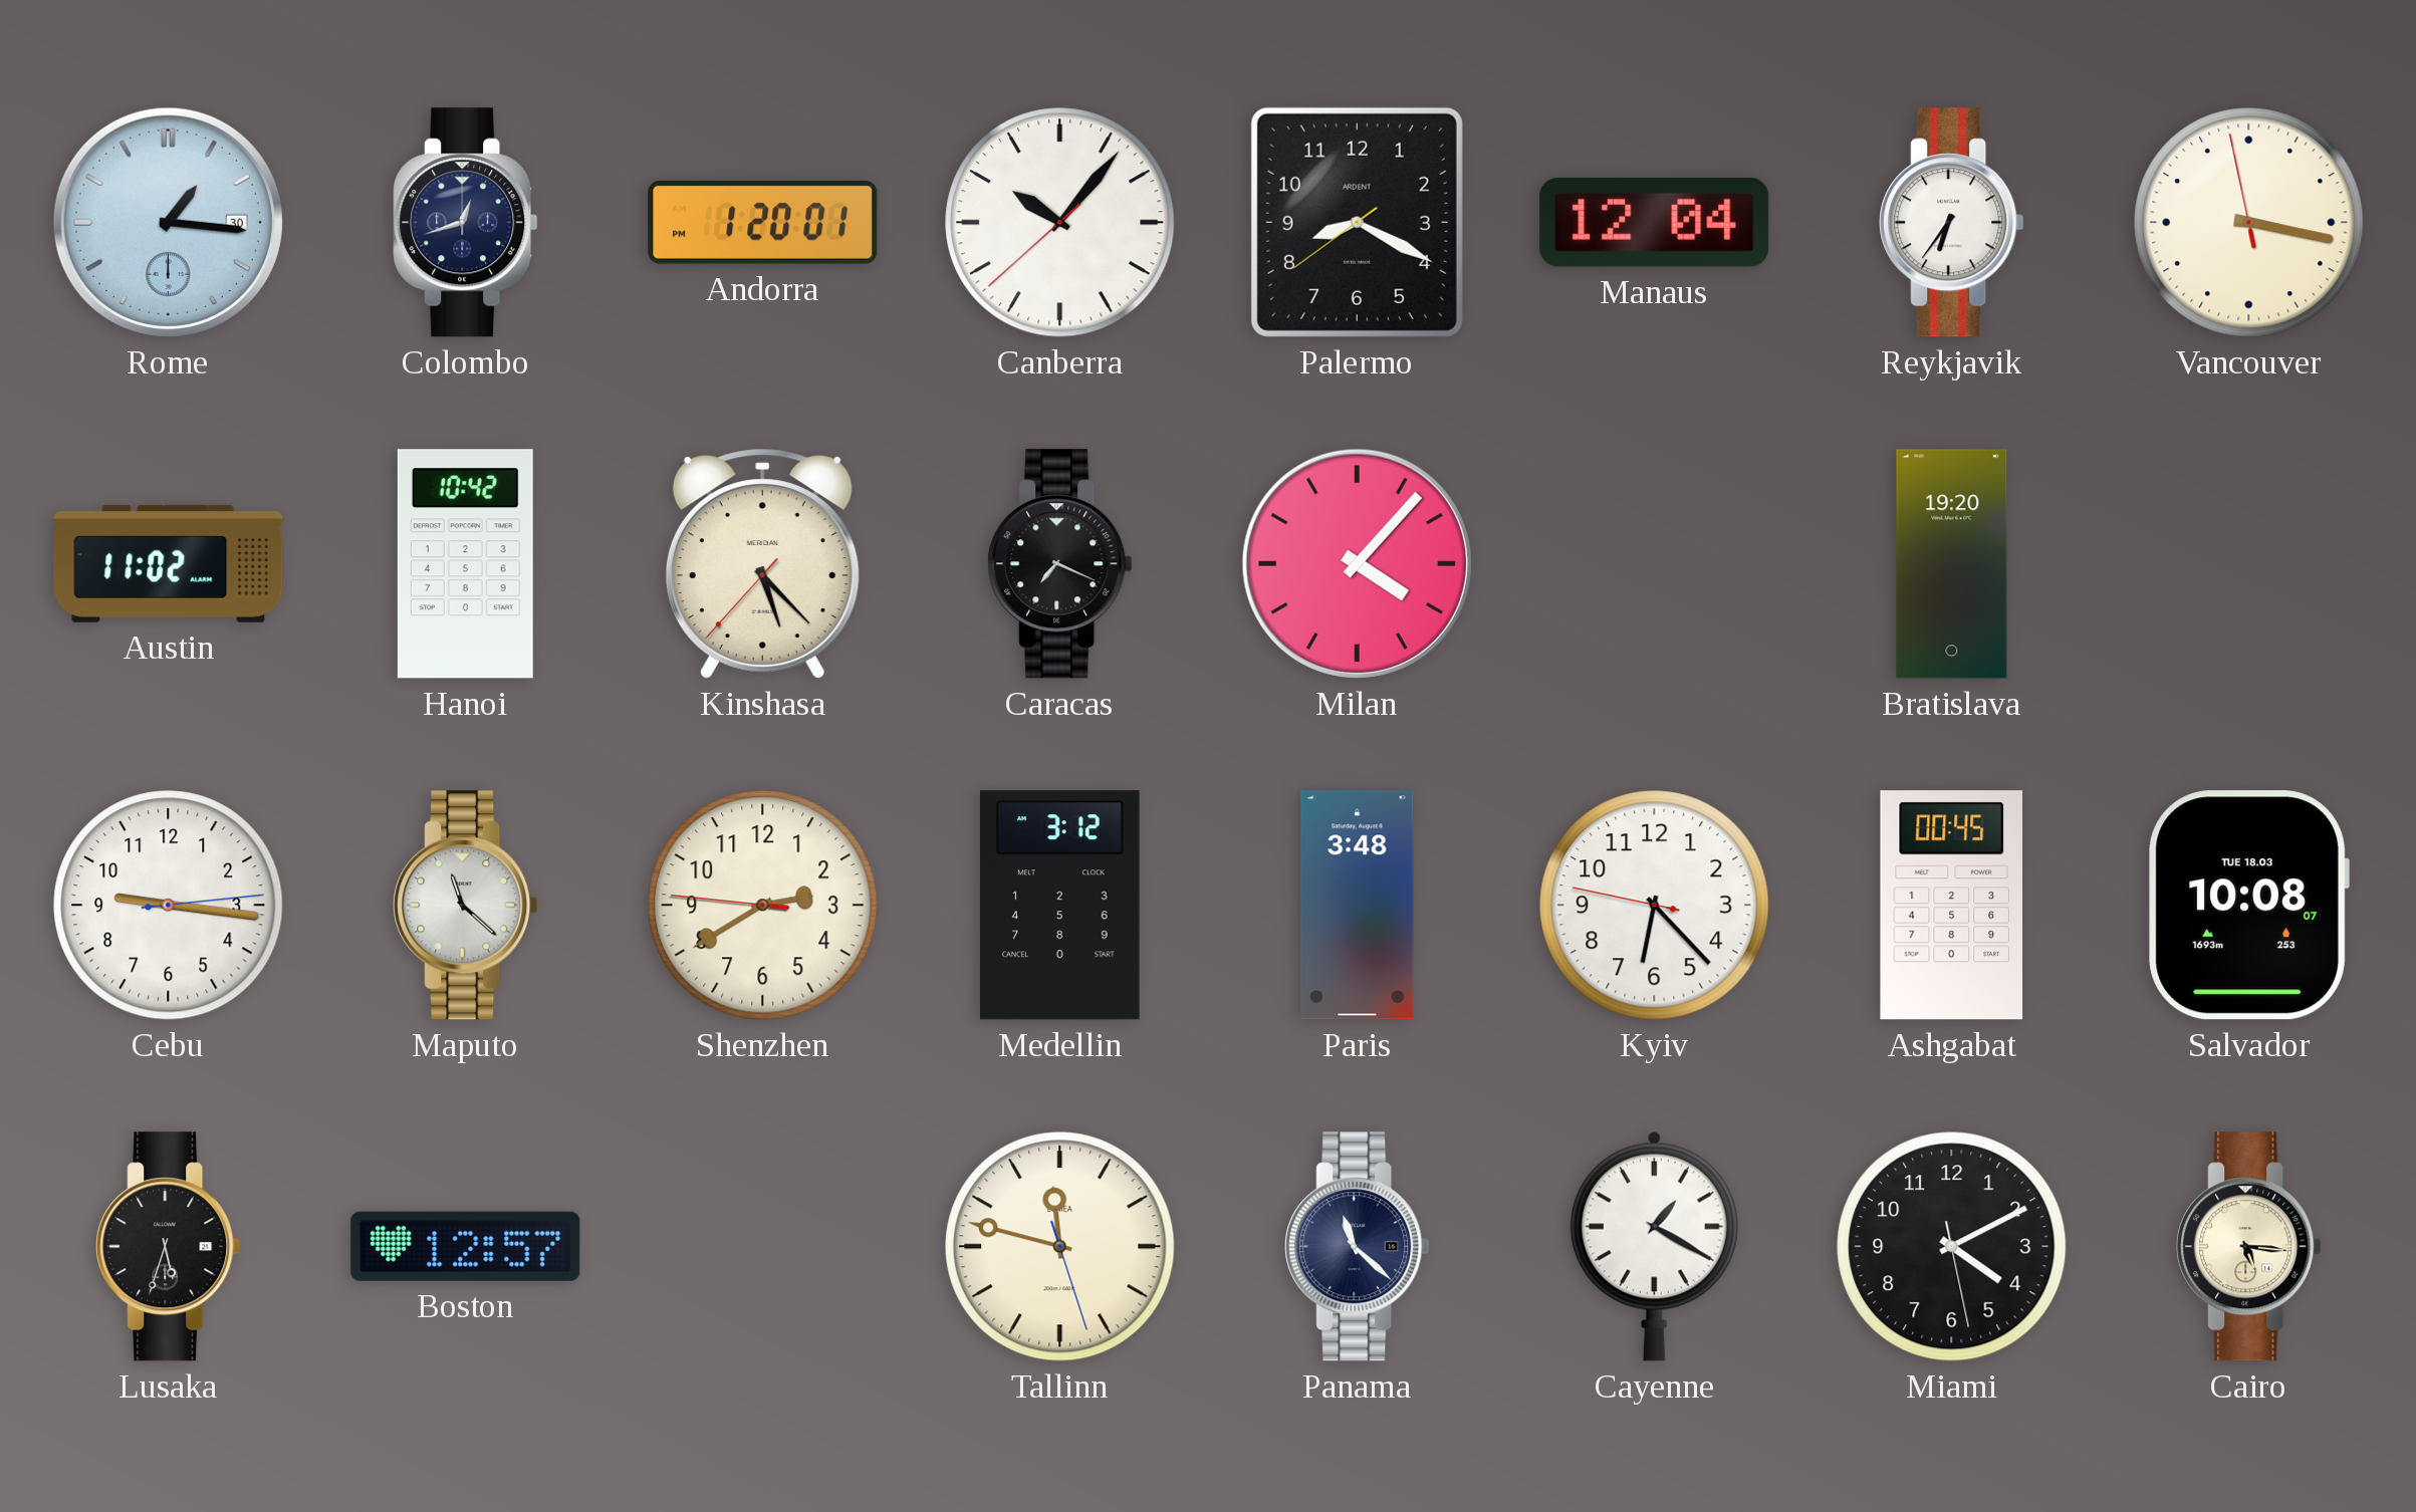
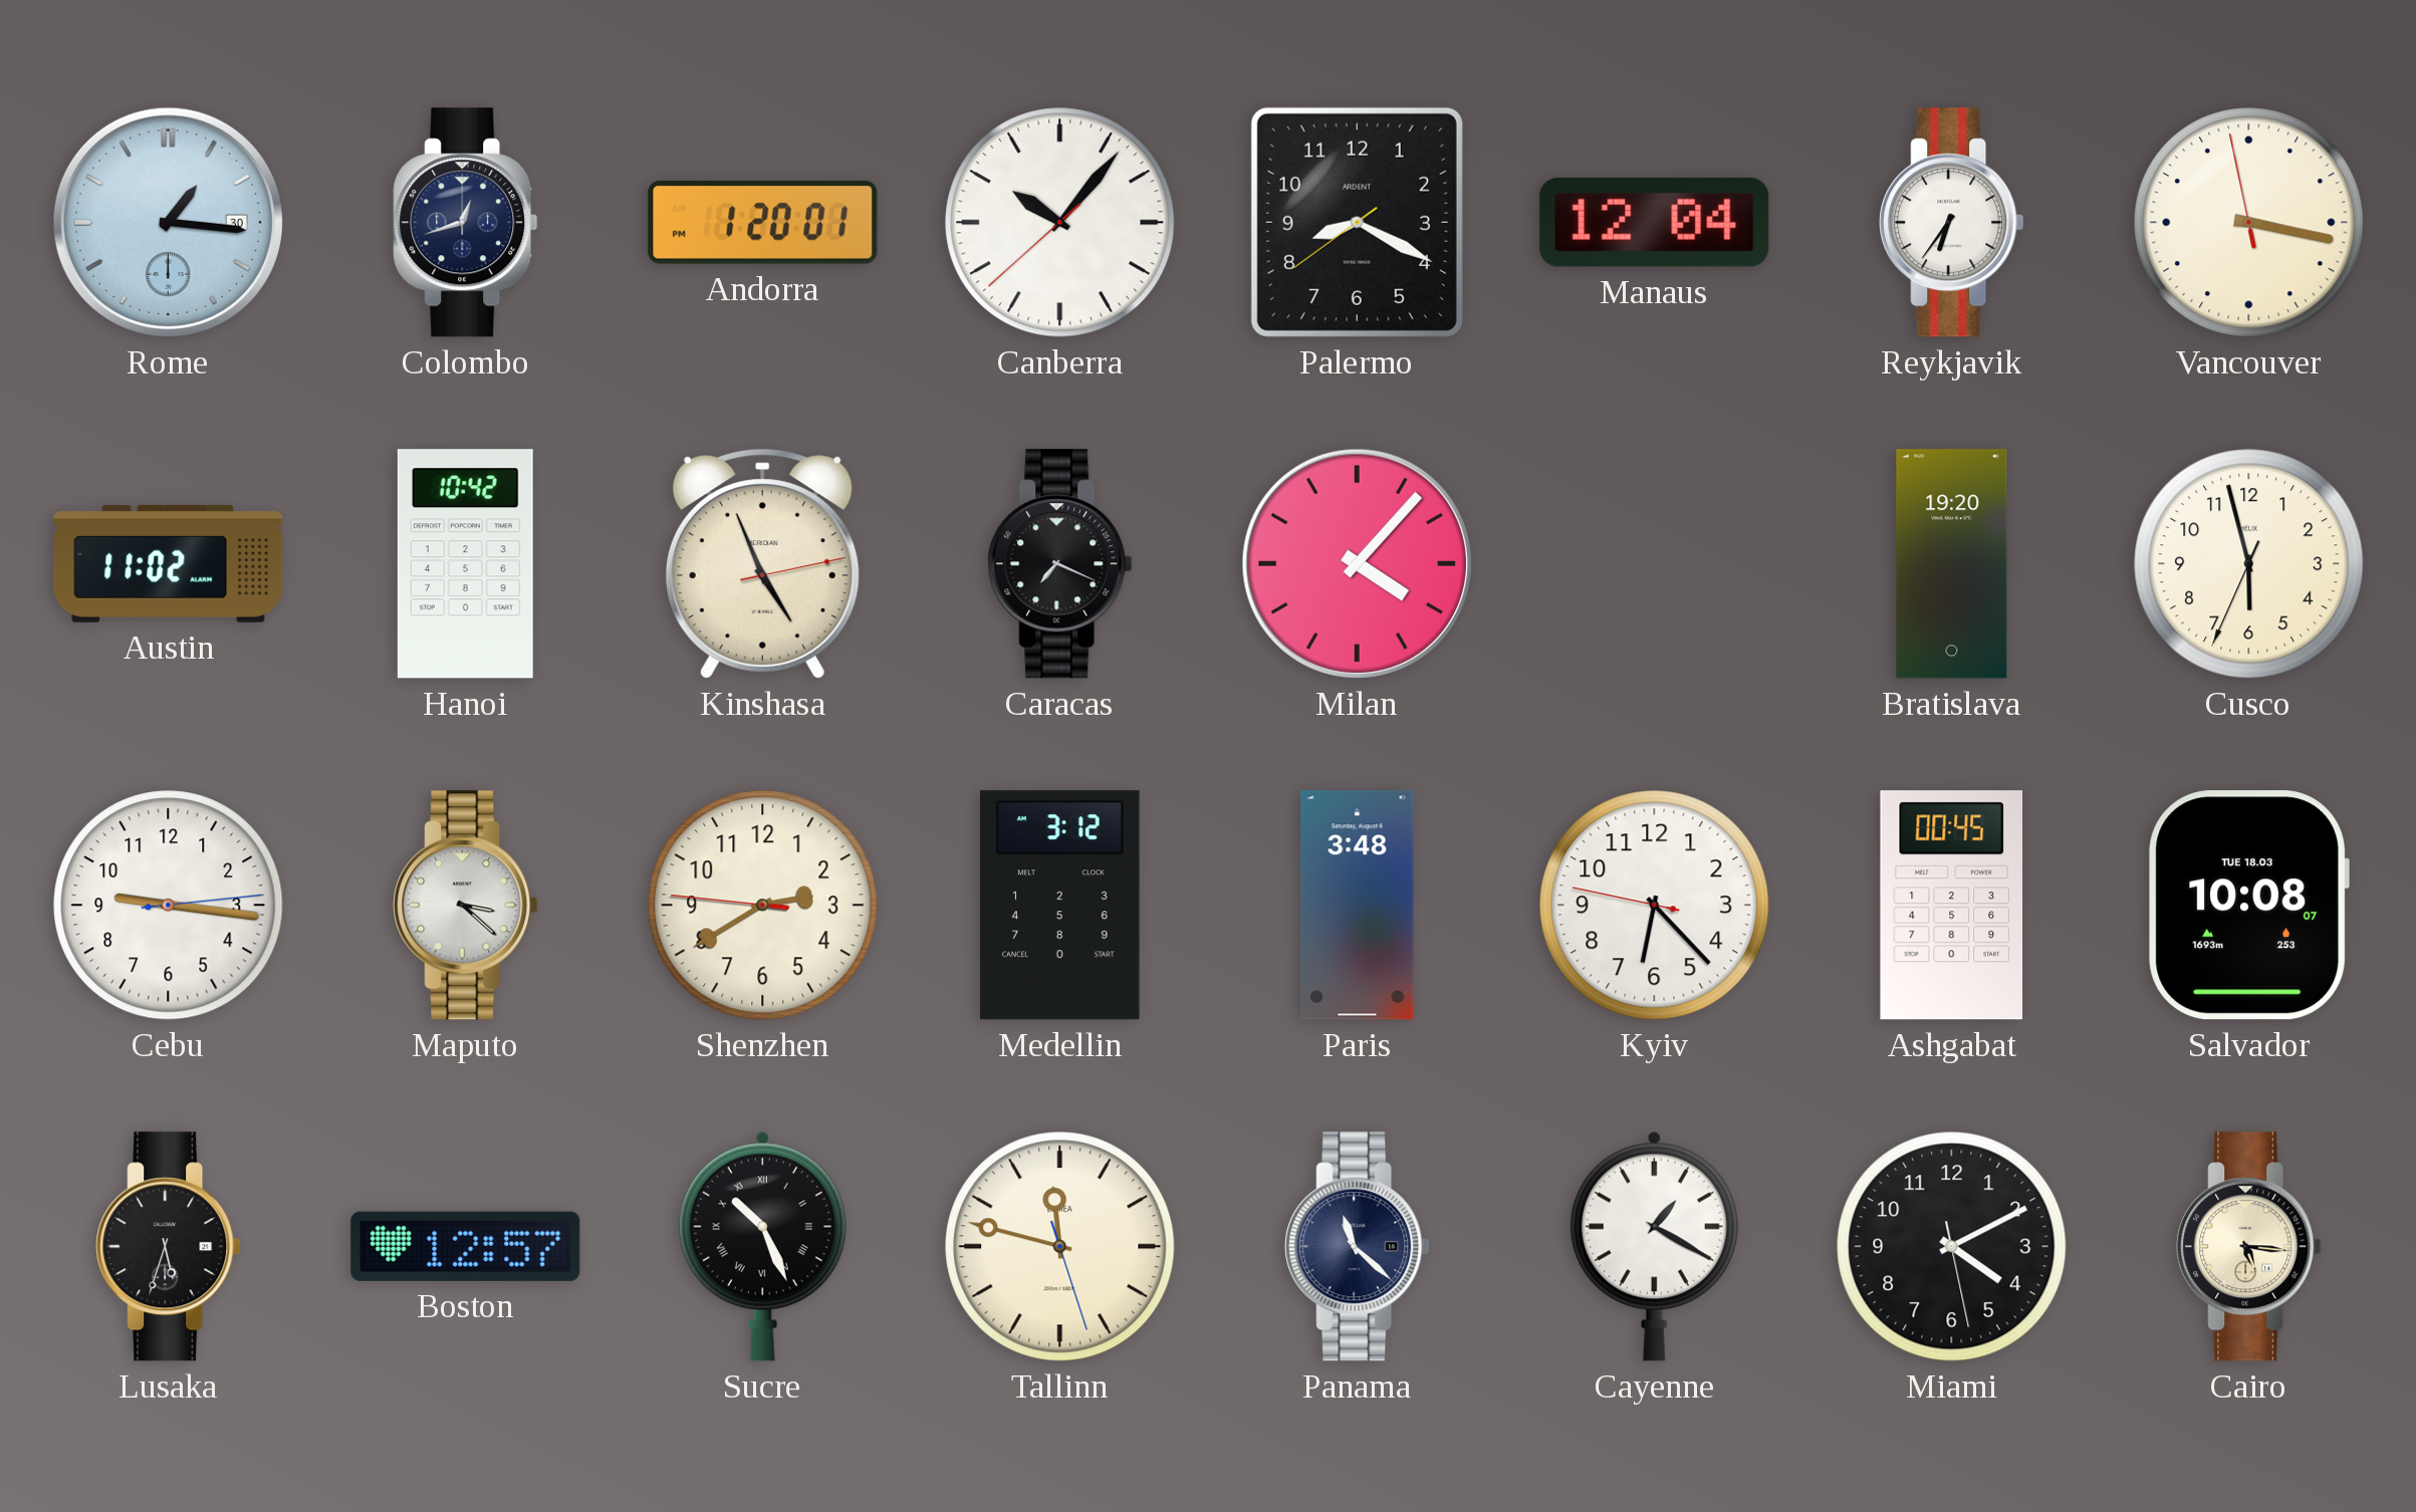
Kinshasa: 5:22 -> 4:56 (762, 563)
Cusco: none -> 5:57 (2249, 564)
Maputo: 11:22 -> 3:22 (466, 906)
Sucre: none -> 10:26 (762, 1246)
